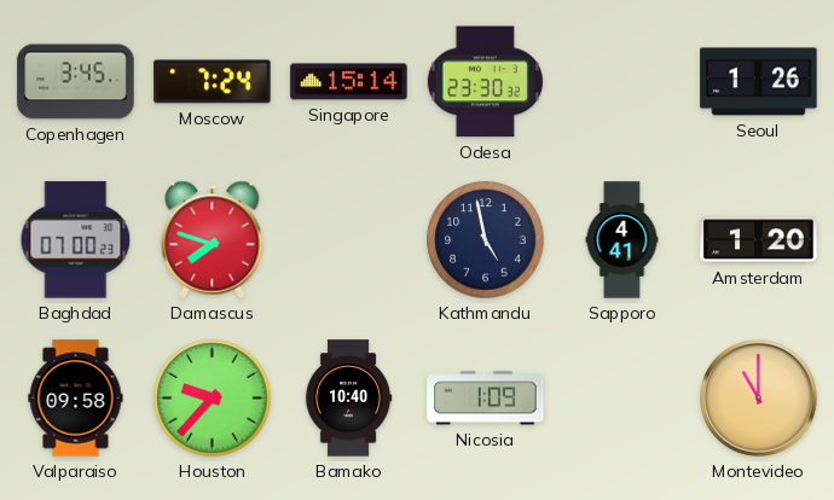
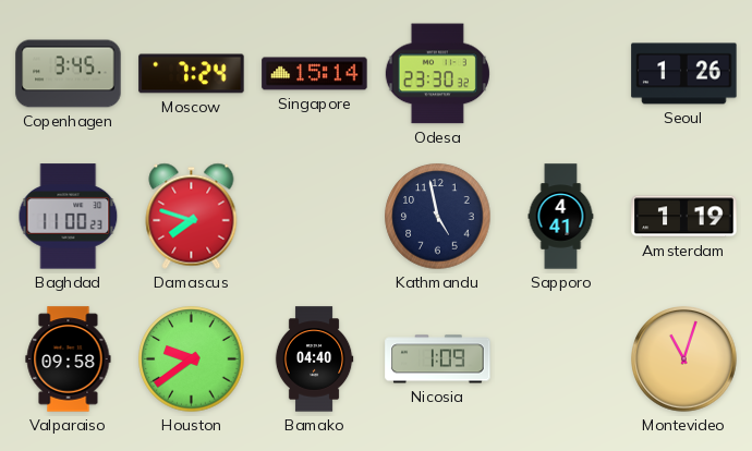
Baghdad: 07:00 -> 11:00 (69, 217)
Amsterdam: 1:20 -> 1:19 (684, 217)
Houston: 9:37 -> 9:39 (192, 359)
Bamako: 10:40 -> 04:40 (314, 359)
Montevideo: 11:00 -> 11:03 (684, 359)
